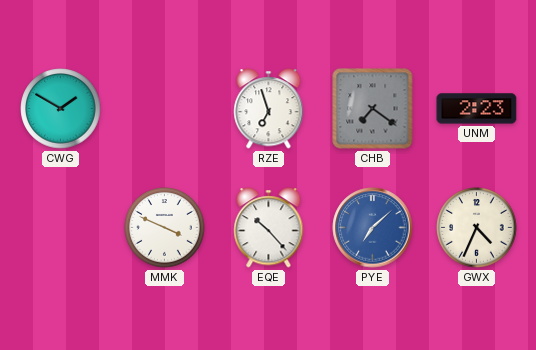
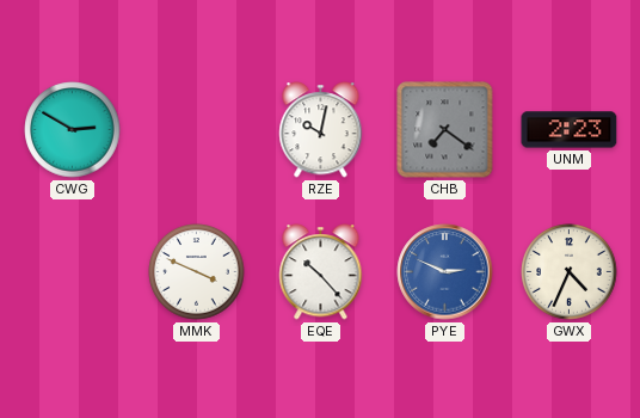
CWG: 1:50 -> 2:50 (73, 130)
RZE: 6:57 -> 10:02 (321, 130)
PYE: 7:08 -> 2:49 (445, 272)
